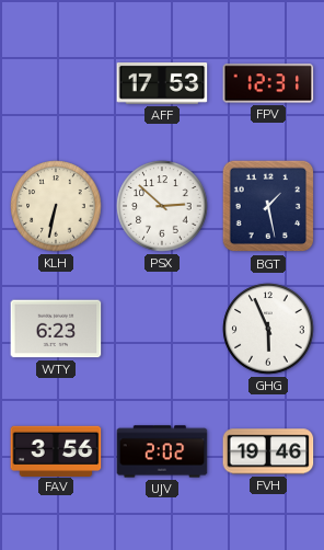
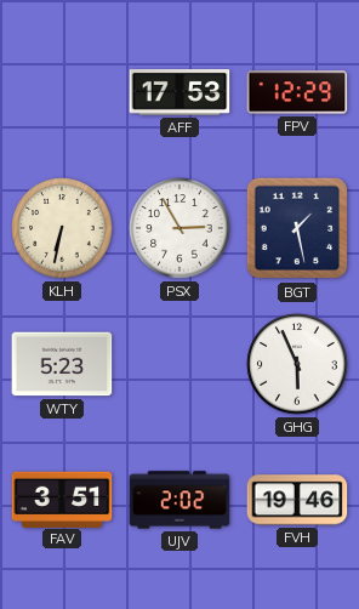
FPV: 12:31 -> 12:29 (297, 92)
PSX: 2:52 -> 2:55 (180, 228)
WTY: 6:23 -> 5:23 (62, 364)
FAV: 3:56 -> 3:51 (62, 499)
